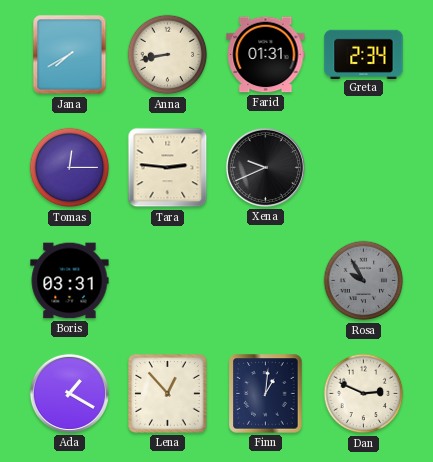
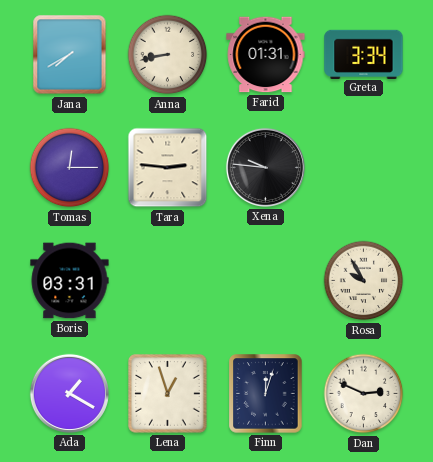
Greta: 2:34 -> 3:34 (364, 54)
Xena: 9:41 -> 9:46 (265, 167)
Rosa dial: grey -> cream (364, 281)
Lena: 12:53 -> 12:57 (168, 394)
Finn: 1:01 -> 12:03 (266, 394)
